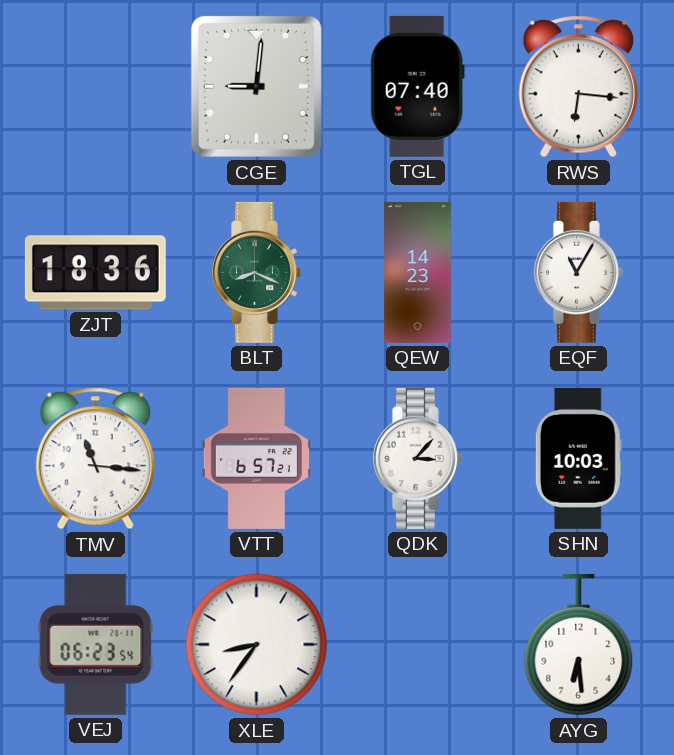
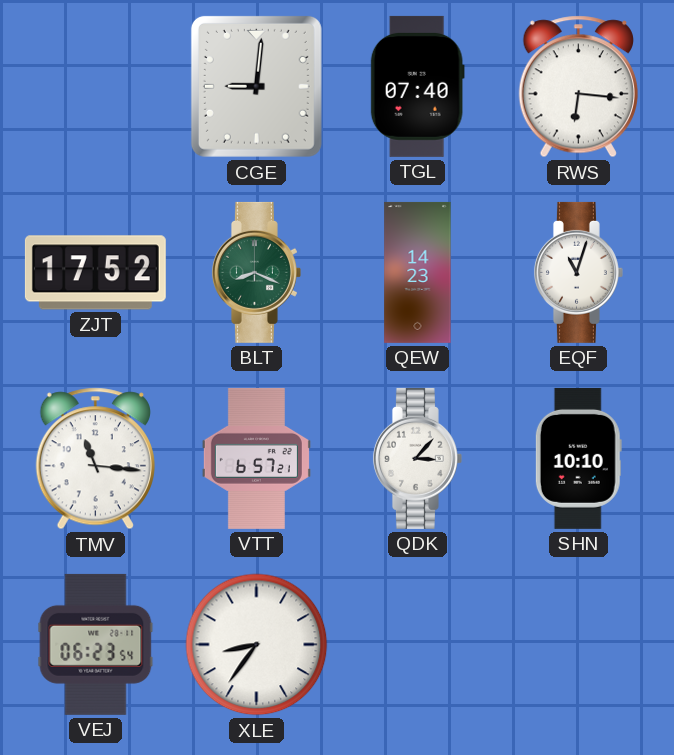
ZJT: 18:36 -> 17:52 (95, 273)
EQF: 11:05 -> 11:03 (578, 272)
SHN: 10:03 -> 10:10 (578, 458)
AYG: 6:29 -> none (579, 645)
